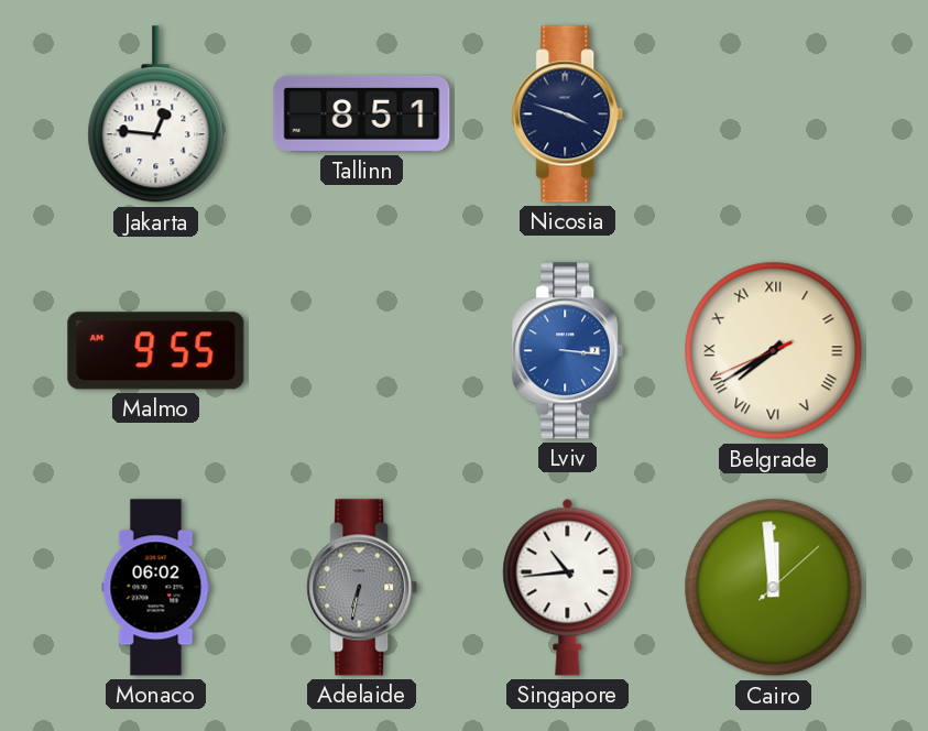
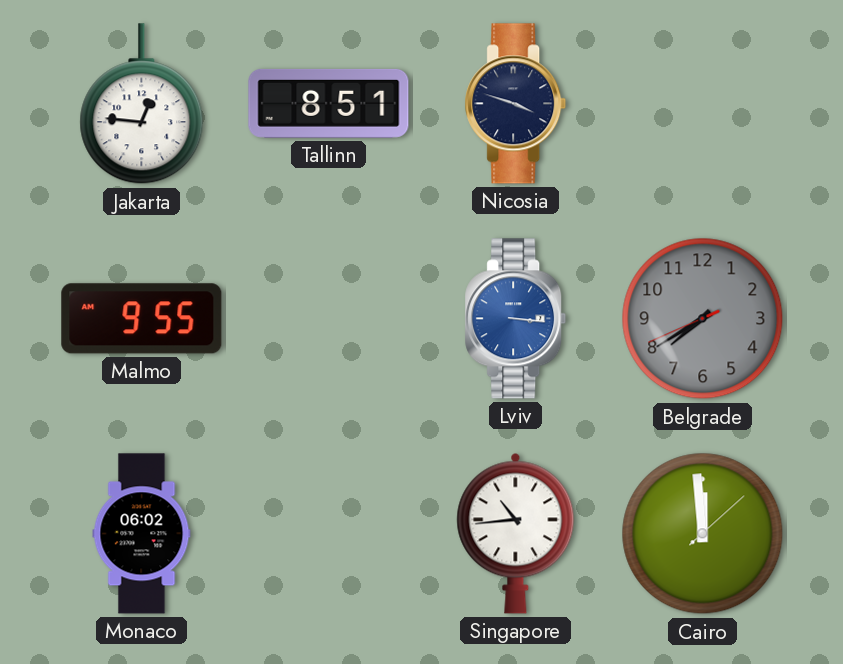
Belgrade dial: cream -> grey (703, 319)
Belgrade numerals: Roman -> Arabic (703, 319)
Adelaide: 6:32 -> none (362, 588)
